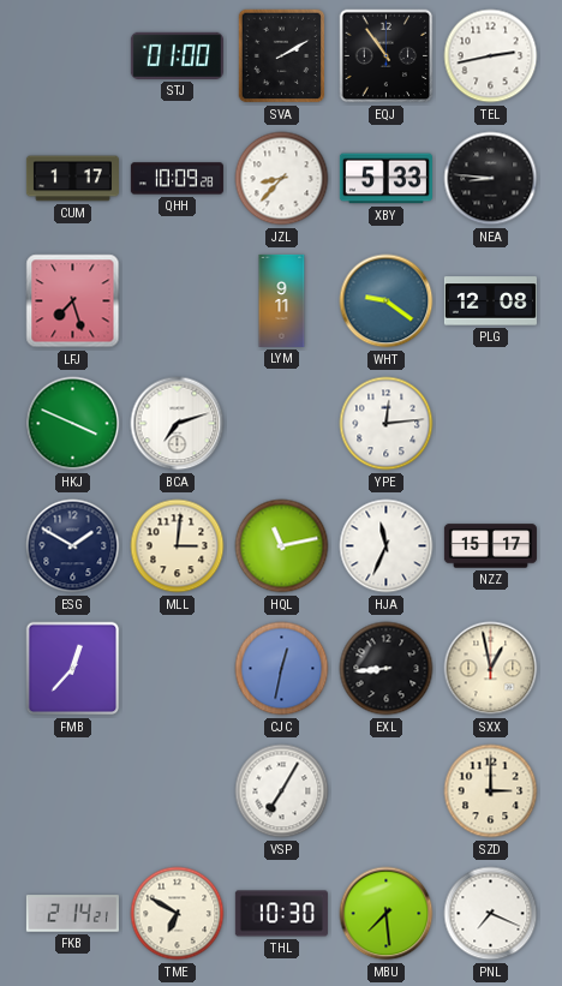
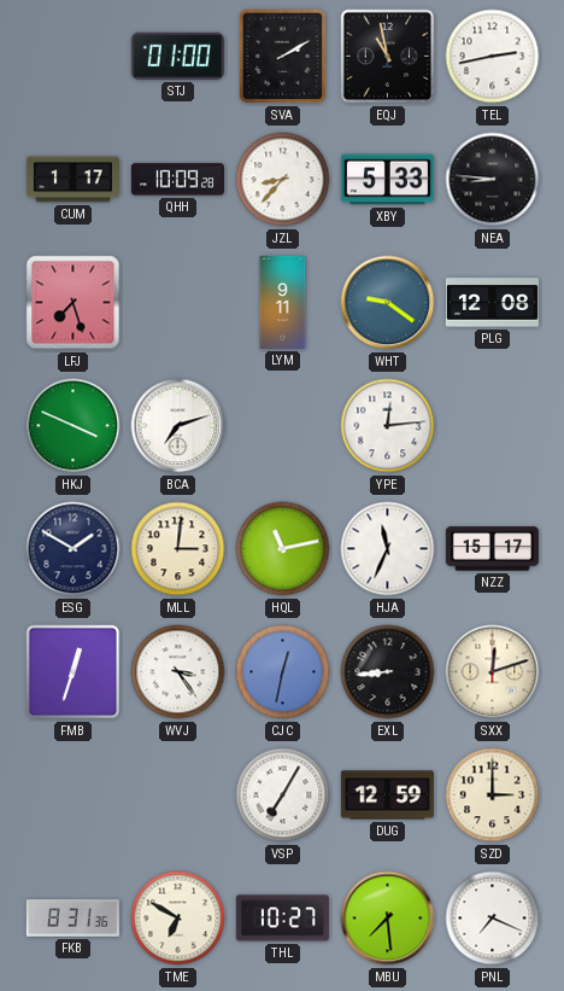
EQJ: 10:54 -> 10:58 (388, 57)
FMB: 12:37 -> 12:33 (74, 672)
WVJ: none -> 3:24 (178, 672)
SXX: 12:58 -> 12:12 (493, 672)
DUG: none -> 12:59 (387, 795)
FKB: 2:14 -> 8:31 (72, 919)
THL: 10:30 -> 10:27 (282, 919)
